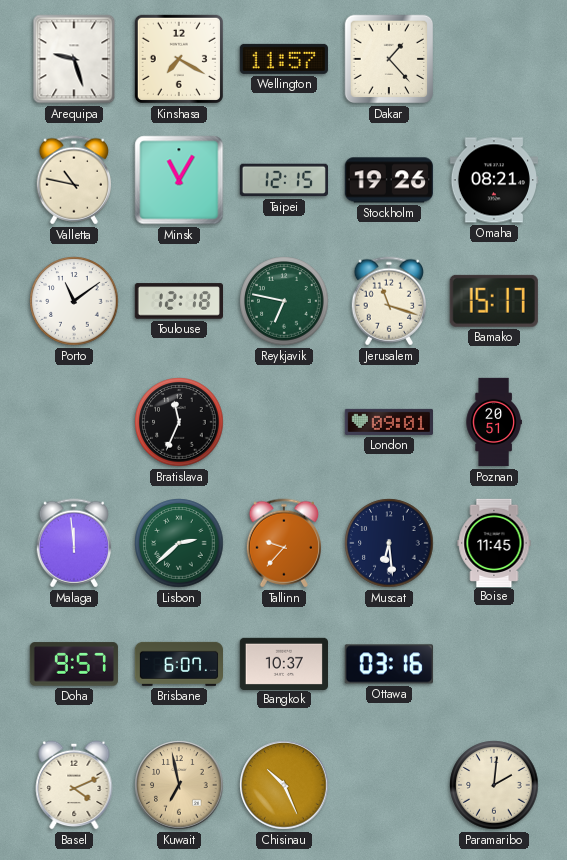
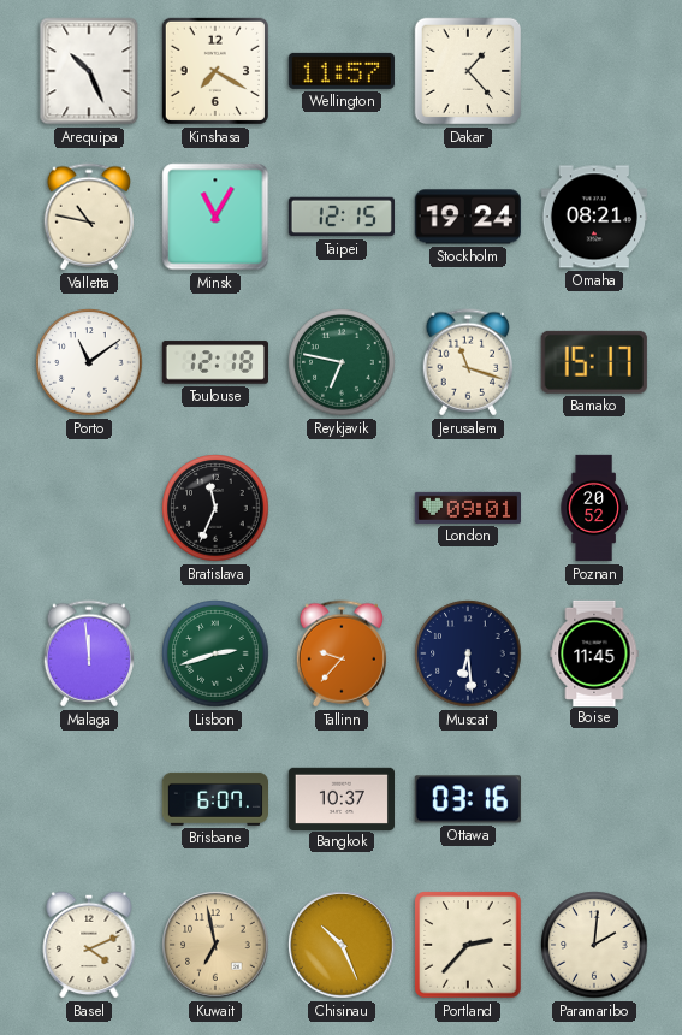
Arequipa: 9:27 -> 10:26 (89, 71)
Stockholm: 19:26 -> 19:24 (468, 217)
Poznan: 20:51 -> 20:52 (594, 508)
Lisbon: 2:38 -> 2:42 (215, 653)
Doha: 9:57 -> none (74, 664)
Portland: none -> 2:37 (468, 945)
